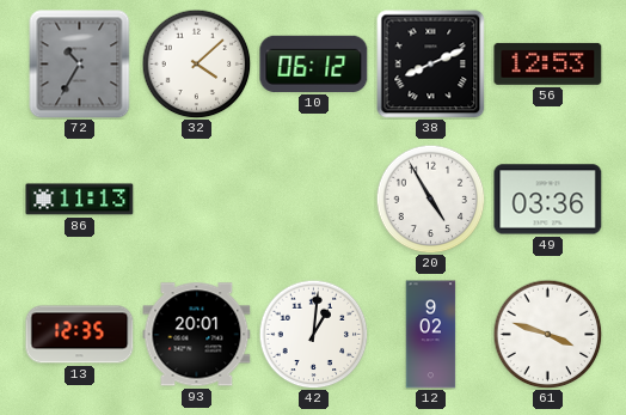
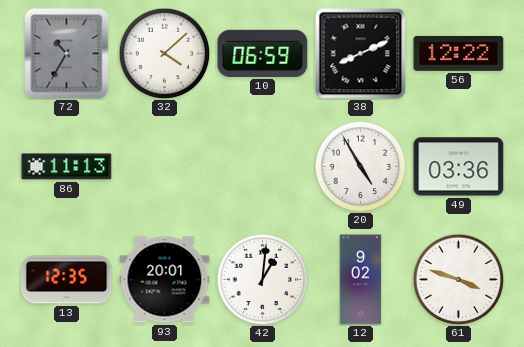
10: 06:12 -> 06:59 (263, 53)
56: 12:53 -> 12:22 (459, 53)
